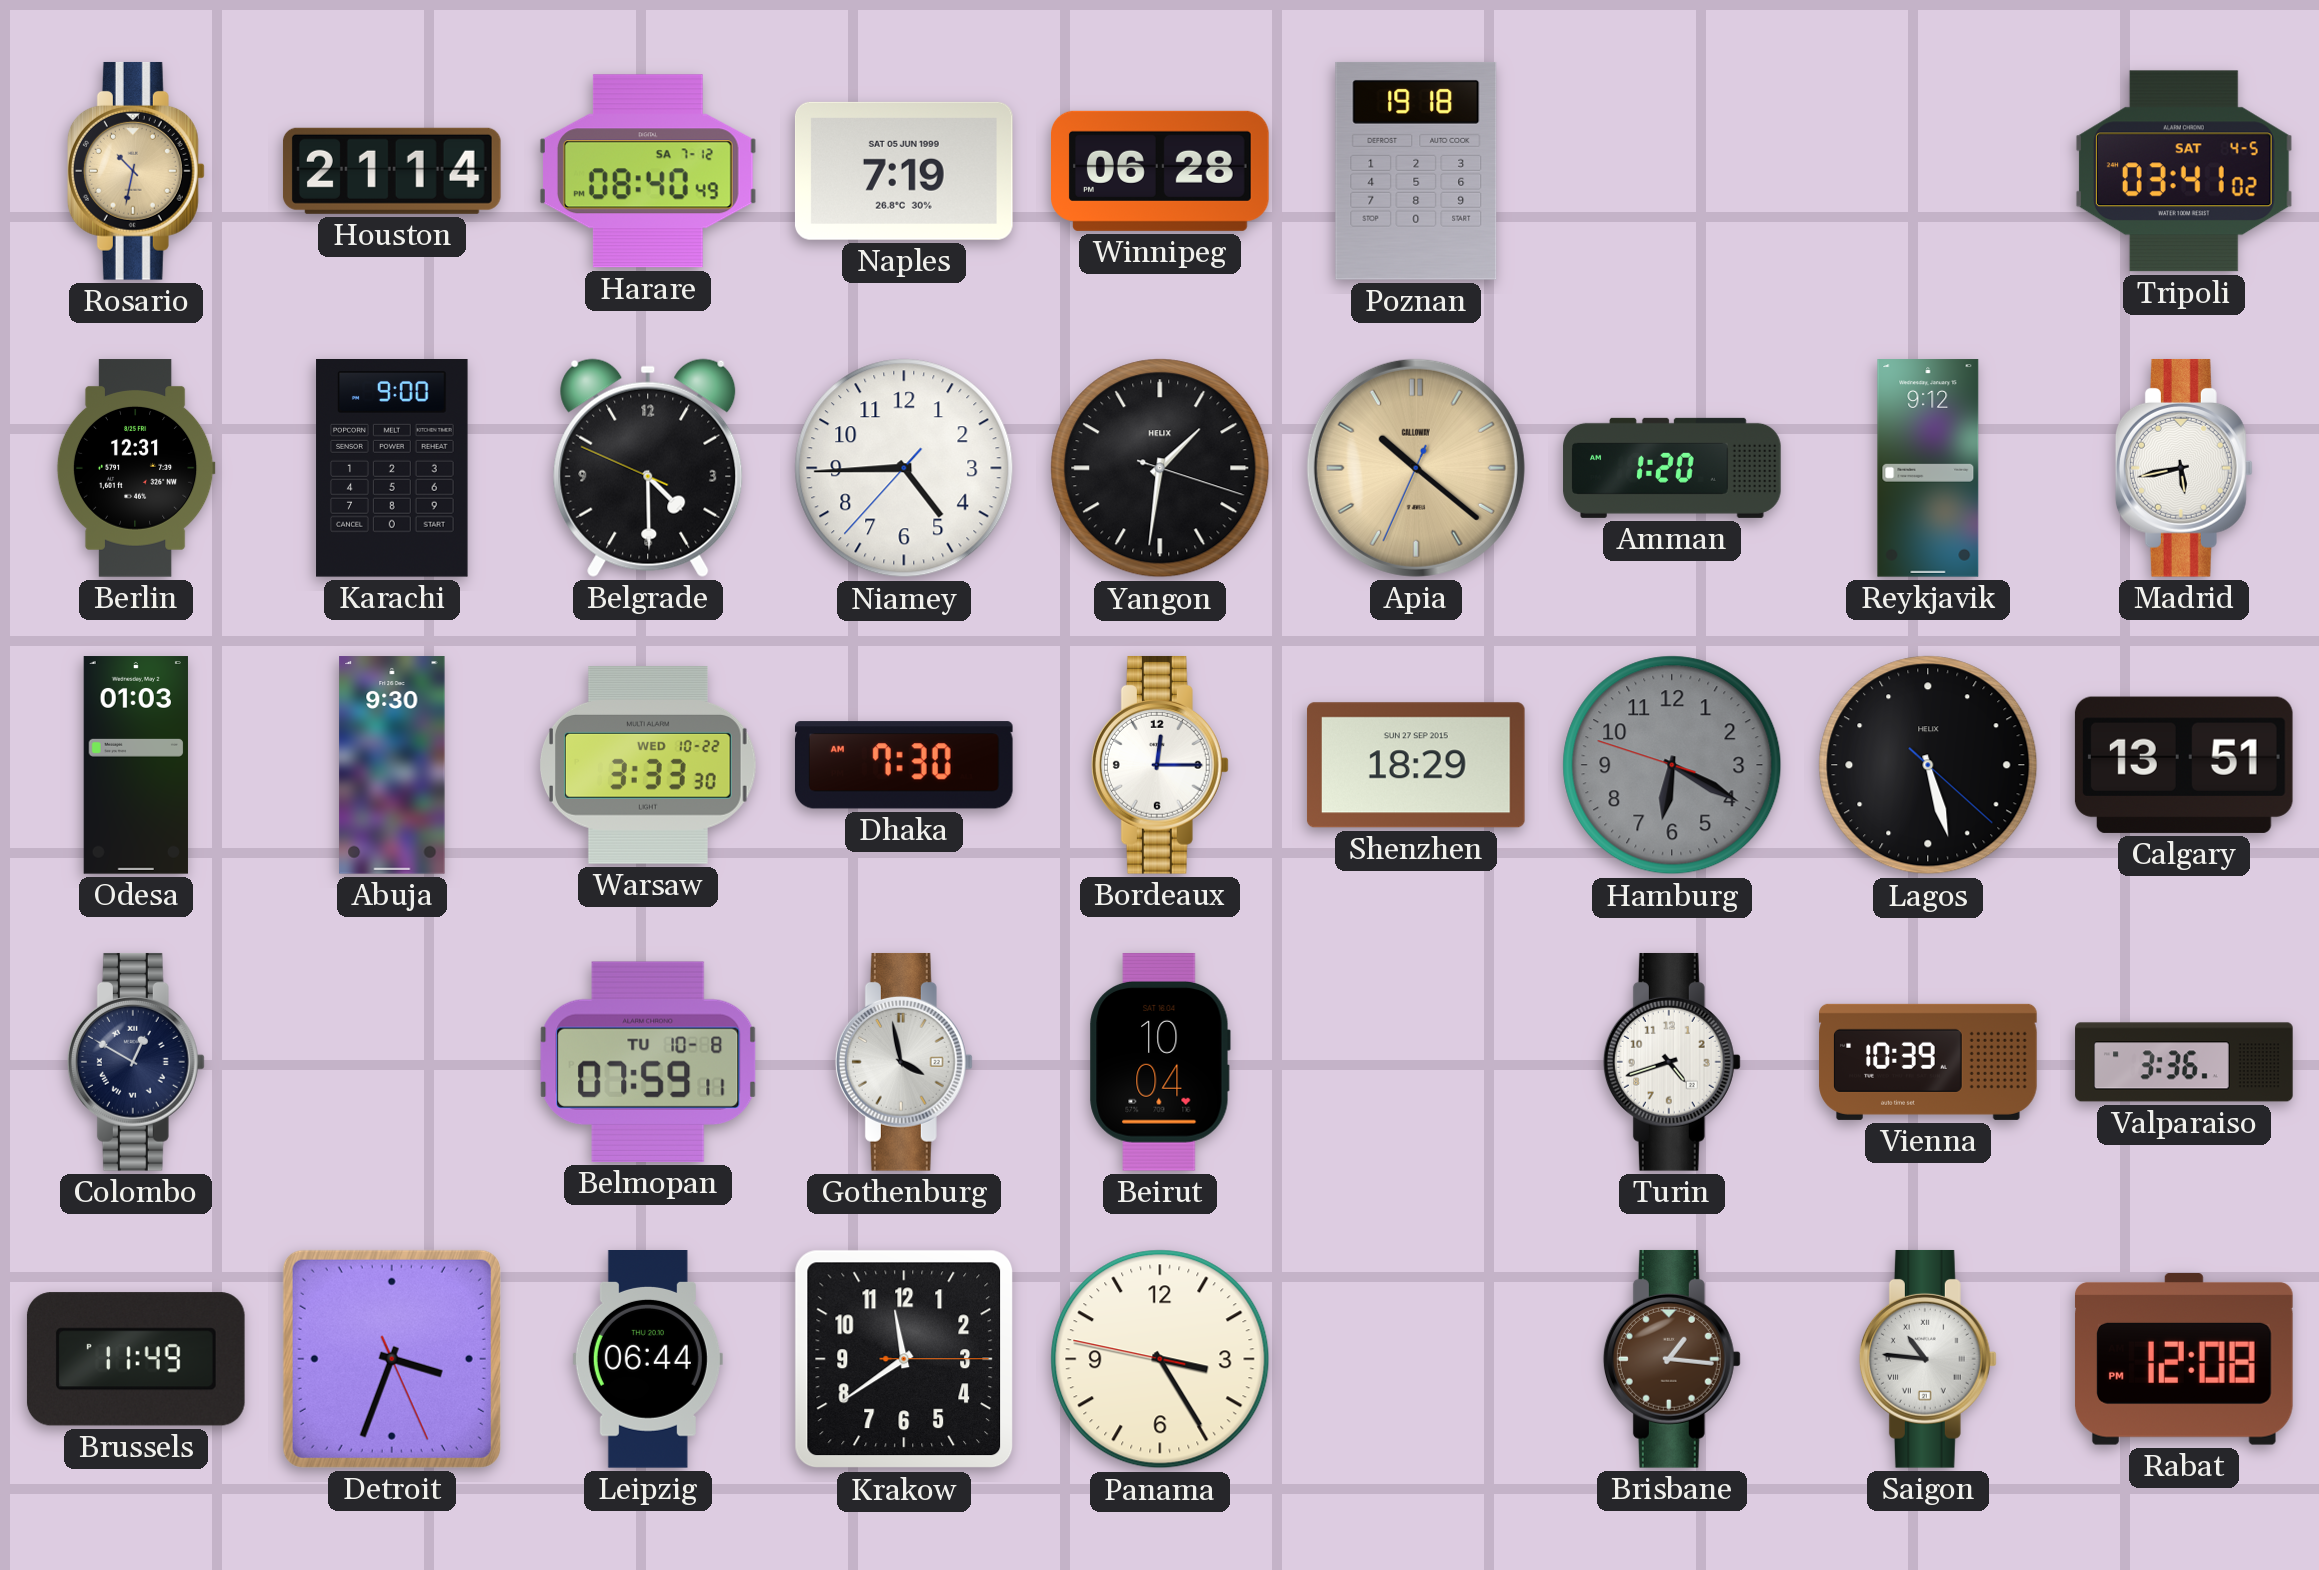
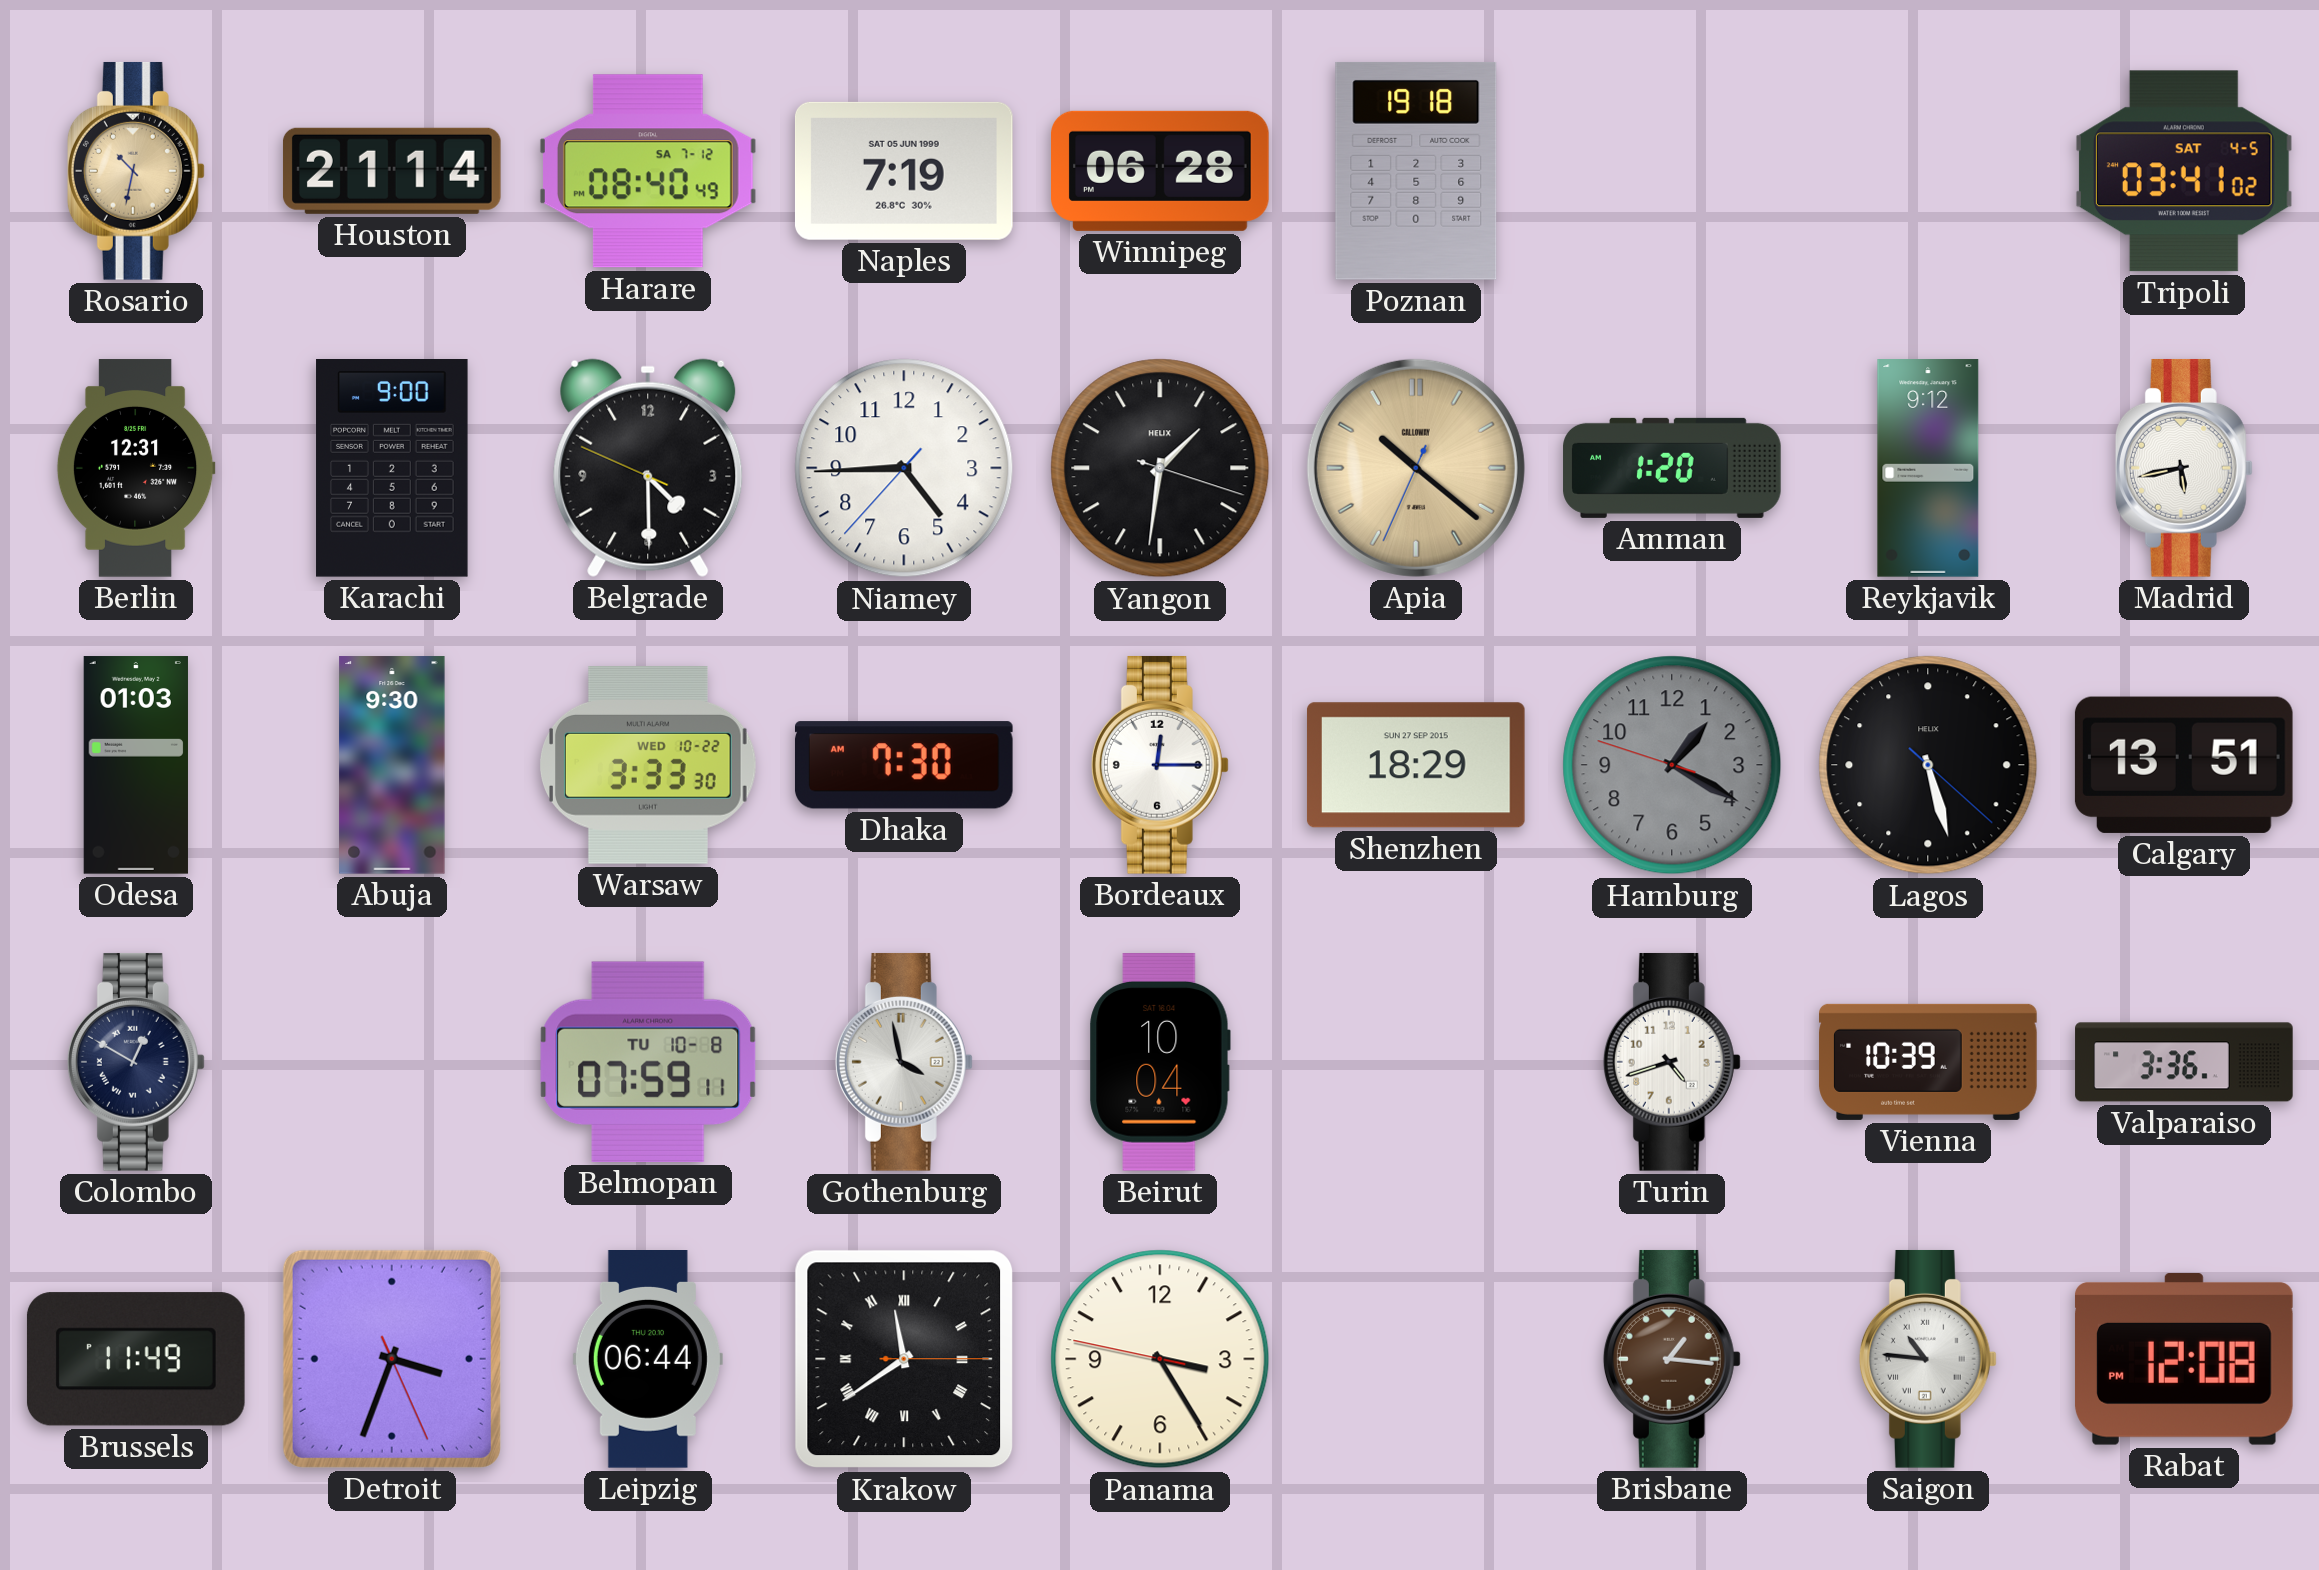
Hamburg: 6:19 -> 1:19 (1672, 765)
Krakow numerals: Arabic -> Roman (904, 1359)
